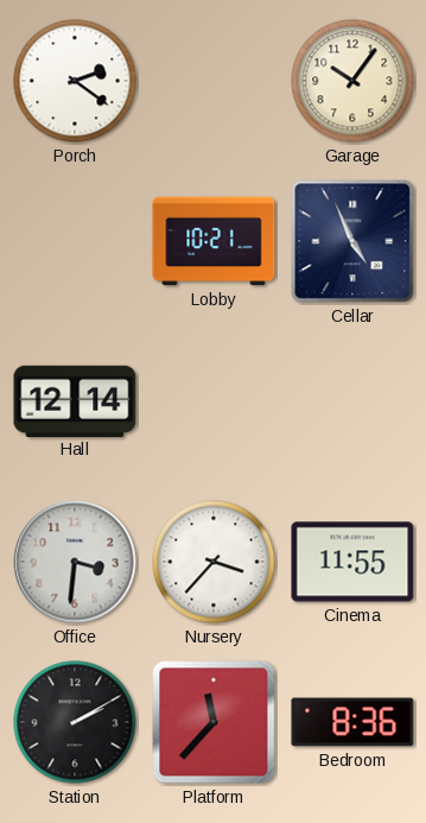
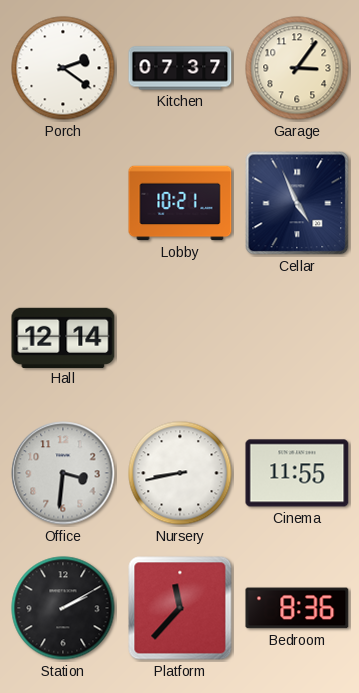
Kitchen: none -> 07:37 (180, 68)
Garage: 10:06 -> 3:06 (297, 68)
Nursery: 3:37 -> 8:43 (180, 473)
